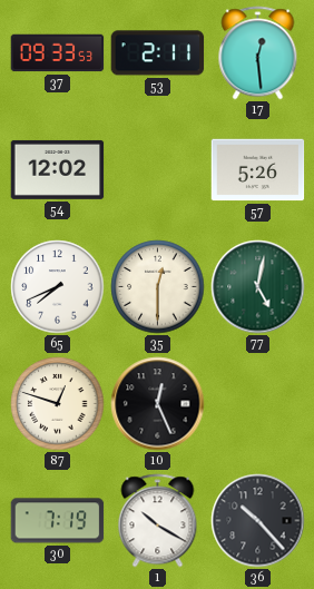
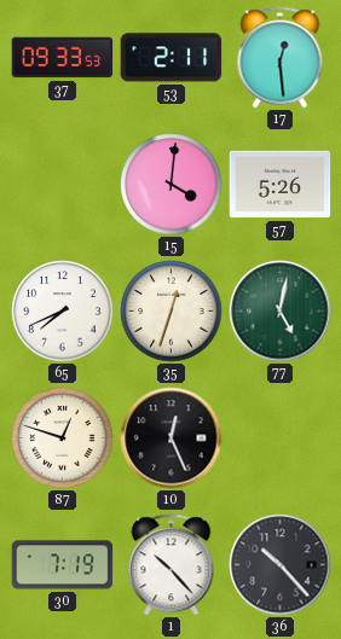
54: 12:02 -> none (58, 169)
15: none -> 4:01 (172, 185)
35: 12:30 -> 12:33 (172, 312)
1: 10:20 -> 10:23 (172, 565)
